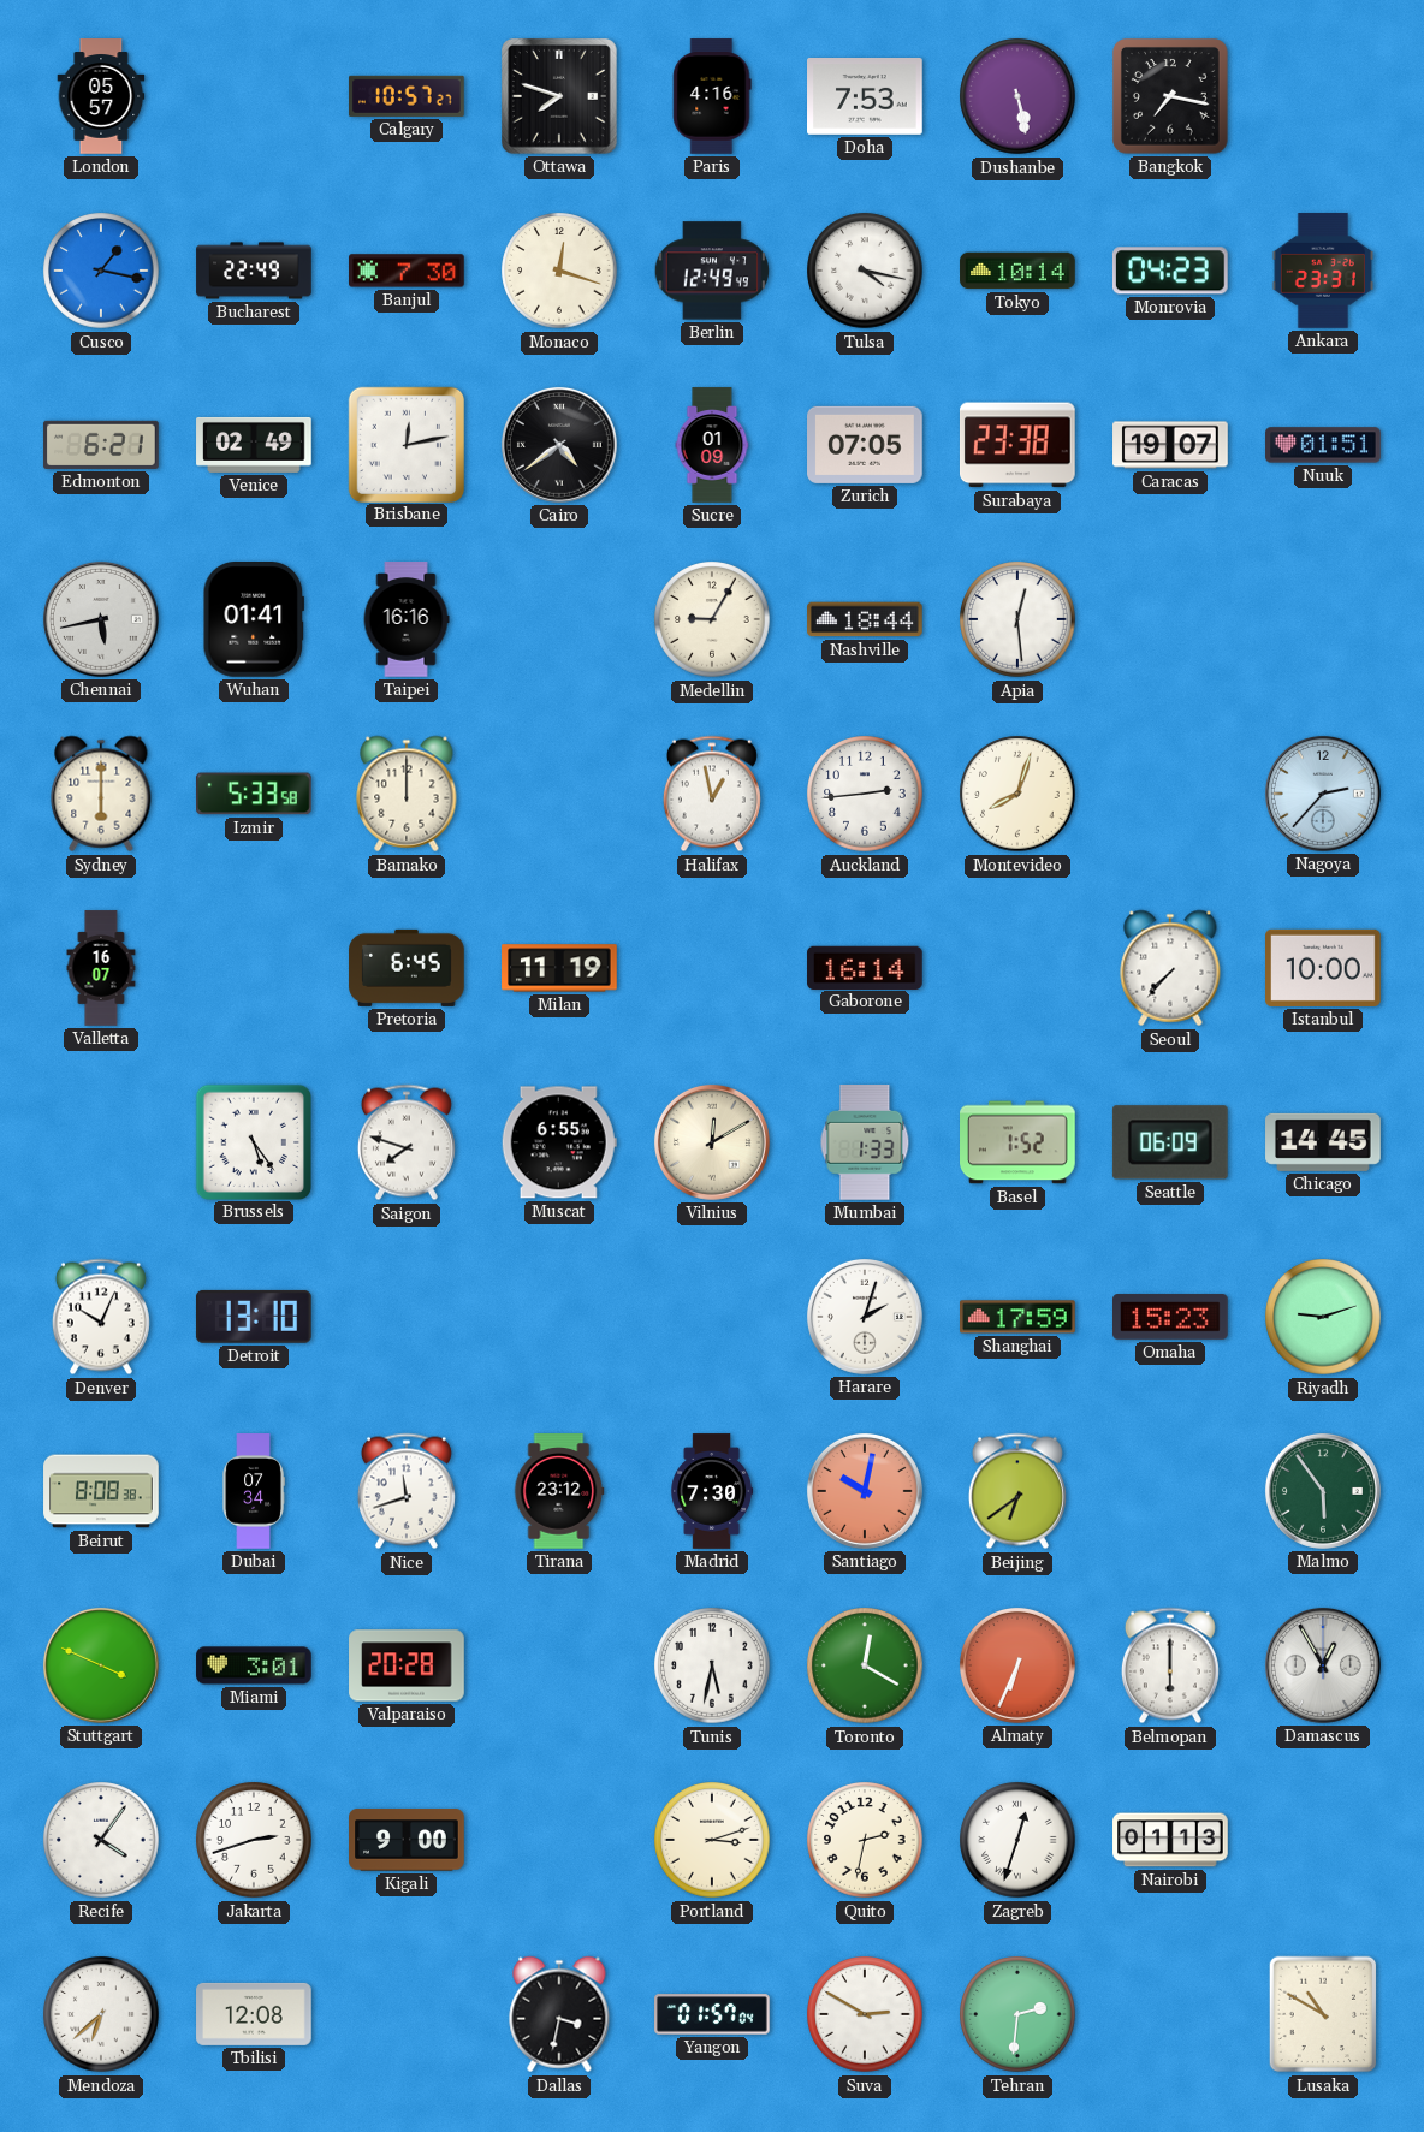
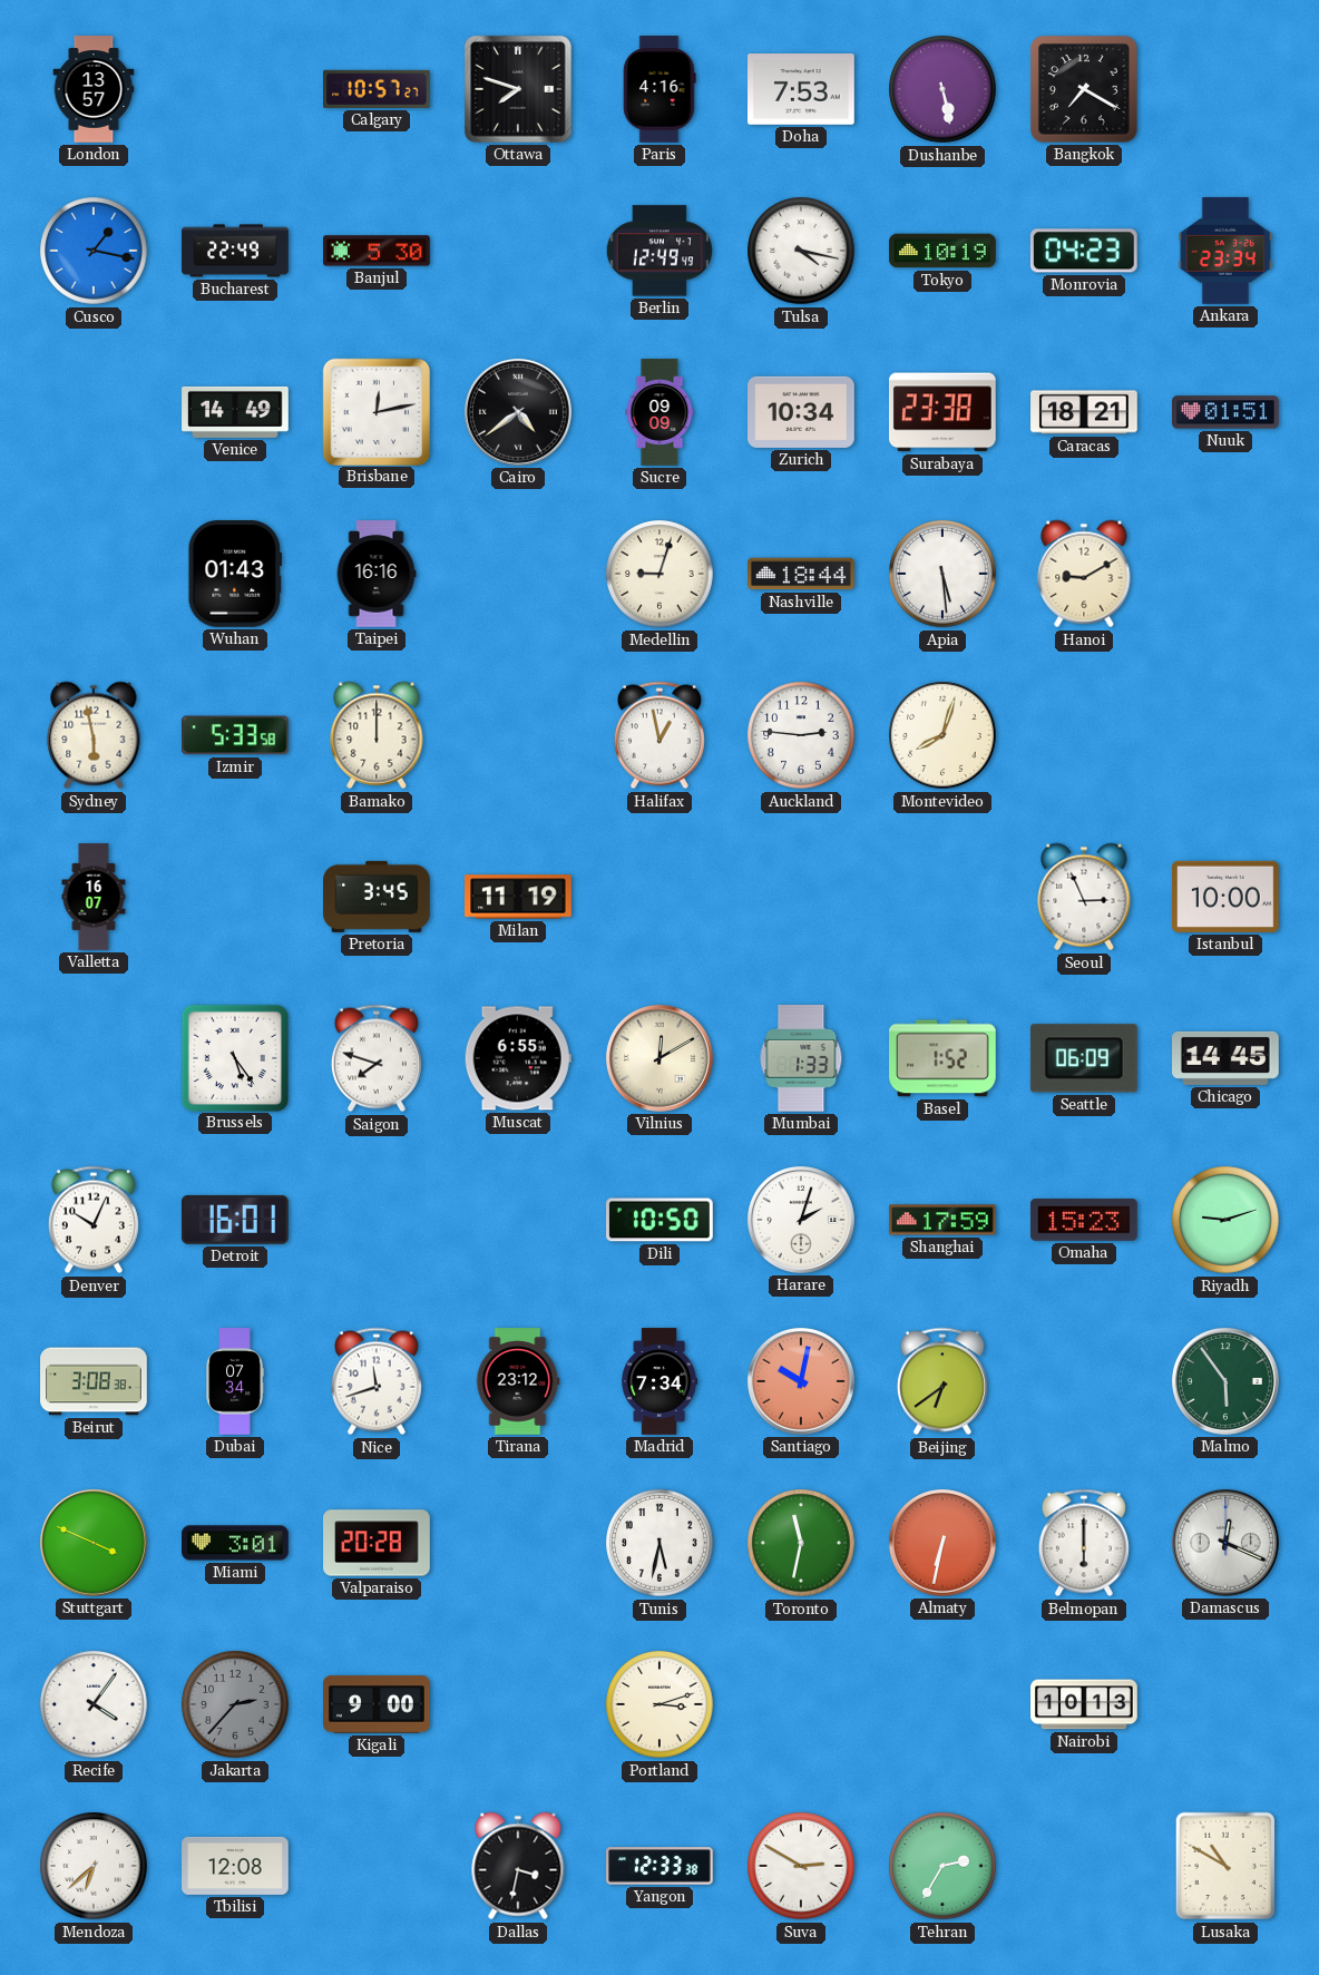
London: 05:57 -> 13:57 (94, 89)
Bangkok: 7:17 -> 7:20 (1085, 90)
Banjul: 7:30 -> 5:30 (377, 251)
Monaco: 12:18 -> none (559, 271)
Tokyo: 10:14 -> 10:19 (942, 251)
Ankara: 23:31 -> 23:34 (1225, 251)
Edmonton: 6:21 -> none (101, 445)
Venice: 02:49 -> 14:49 (235, 412)
Sucre: 01:09 -> 09:09 (659, 412)
Zurich: 07:05 -> 10:34 (802, 412)
Caracas: 19:07 -> 18:21 (1084, 412)
Chennai: 5:43 -> none (101, 619)
Wuhan: 01:41 -> 01:43 (235, 575)
Medellin: 9:05 -> 9:03 (659, 574)
Apia: 12:29 -> 5:29 (942, 574)
Hanoi: none -> 9:10 (1084, 574)
Sydney: 6:00 -> 5:58 (94, 735)
Auckland: 2:44 -> 2:46 (801, 735)
Nagoya: 2:37 -> none (1323, 794)
Pretoria: 6:45 -> 3:45 (377, 897)
Gaborone: 16:14 -> none (866, 967)
Seoul: 7:37 -> 2:56 (1084, 897)
Detroit: 13:10 -> 16:01 (235, 1220)
Dili: none -> 10:50 (659, 1220)
Beirut: 8:08 -> 3:08 (94, 1381)
Madrid: 7:30 -> 7:34 (659, 1381)
Toronto: 12:20 -> 11:32 (801, 1543)
Almaty: 6:34 -> 6:32 (942, 1543)
Damascus: 12:55 -> 12:19 (1225, 1543)
Jakarta: 2:42 -> 2:37 (235, 1704)
Jakarta dial: white -> grey (235, 1704)
Quito: 2:32 -> none (865, 1840)
Zagreb: 12:33 -> none (1017, 1840)
Nairobi: 01:13 -> 10:13 (1084, 1704)
Yangon: 01:57 -> 12:33 (659, 1866)
Tehran: 2:31 -> 2:35 (942, 1866)
